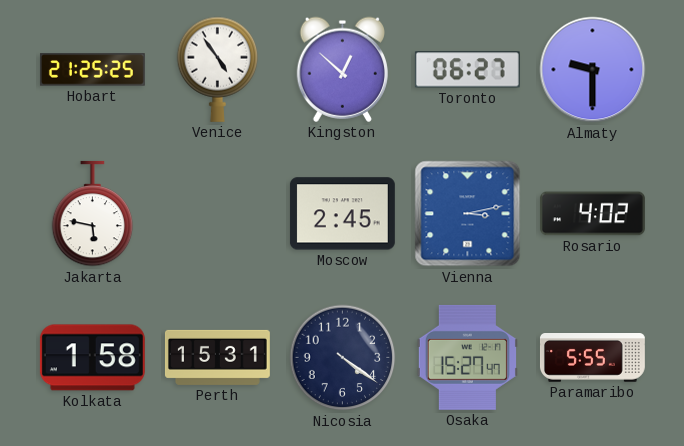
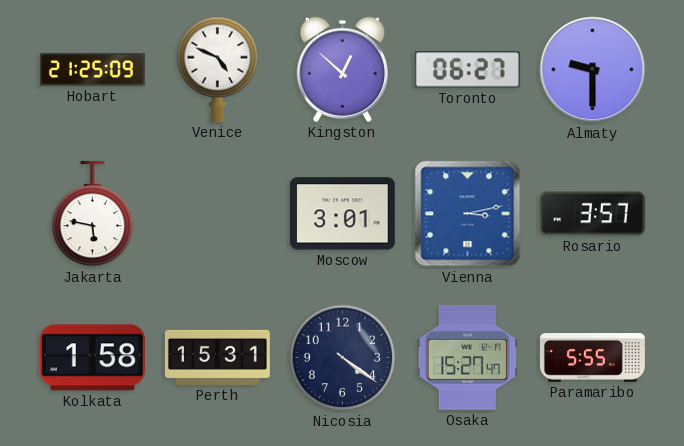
Hobart: 21:25:25 -> 21:25:09 (92, 70)
Venice: 4:54 -> 4:49 (218, 69)
Moscow: 2:45 -> 3:01 (342, 214)
Rosario: 4:02 -> 3:57 (592, 214)
